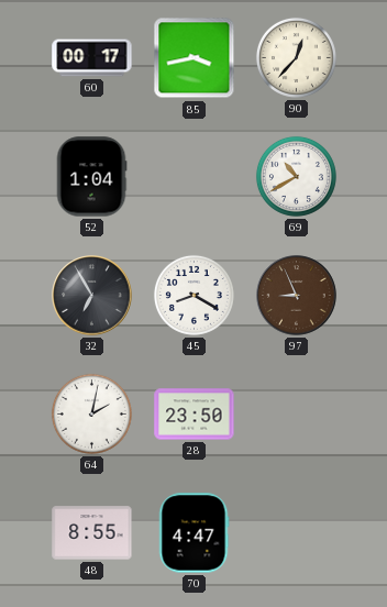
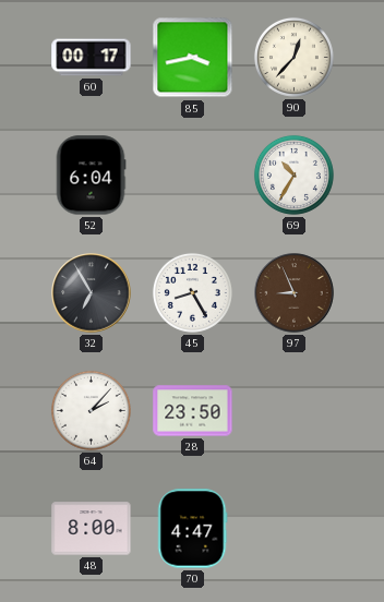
52: 1:04 -> 6:04 (91, 176)
69: 10:40 -> 10:35 (293, 174)
45: 8:20 -> 8:25 (192, 292)
64: 2:02 -> 2:07 (91, 410)
48: 8:55 -> 8:00 (92, 529)
